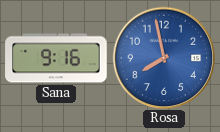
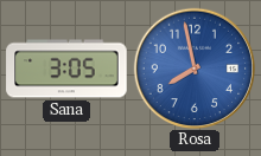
Sana: 9:16 -> 3:05 (66, 69)
